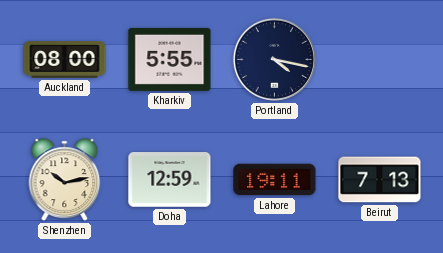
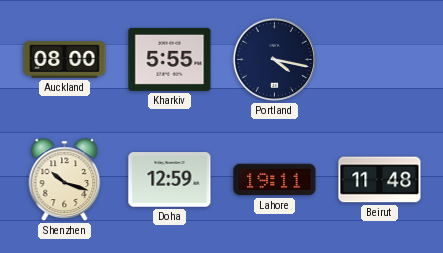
Shenzhen: 10:13 -> 10:18 (65, 180)
Beirut: 7:13 -> 11:48 (380, 180)
